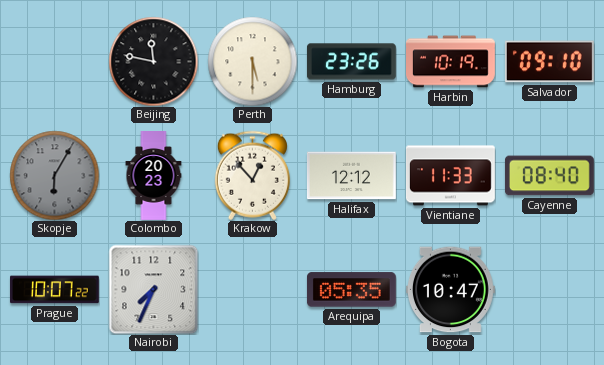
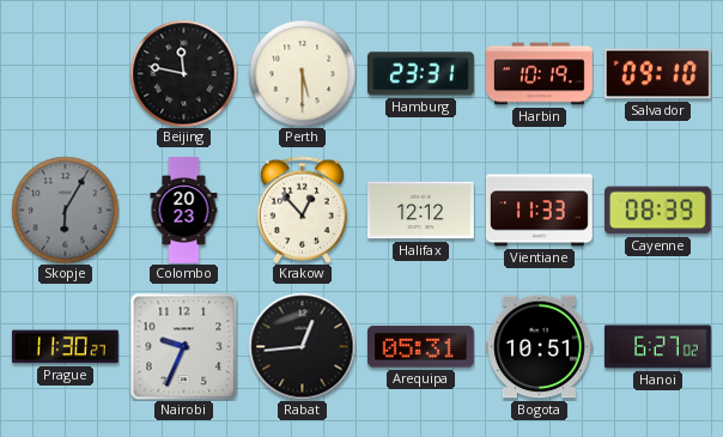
Hamburg: 23:26 -> 23:31 (420, 74)
Cayenne: 08:40 -> 08:39 (657, 211)
Prague: 10:07 -> 11:30 (65, 347)
Nairobi: 7:34 -> 9:34 (183, 346)
Rabat: none -> 12:44 (302, 346)
Arequipa: 05:35 -> 05:31 (420, 347)
Bogota: 10:47 -> 10:51 (539, 347)
Hanoi: none -> 6:27 (657, 347)
